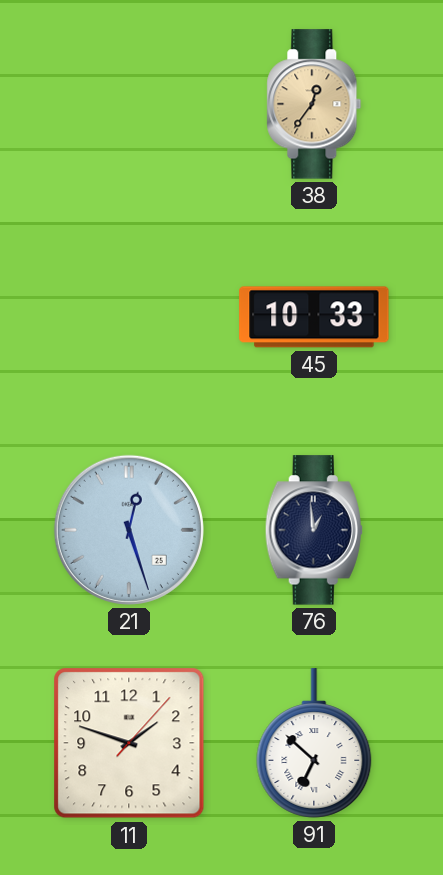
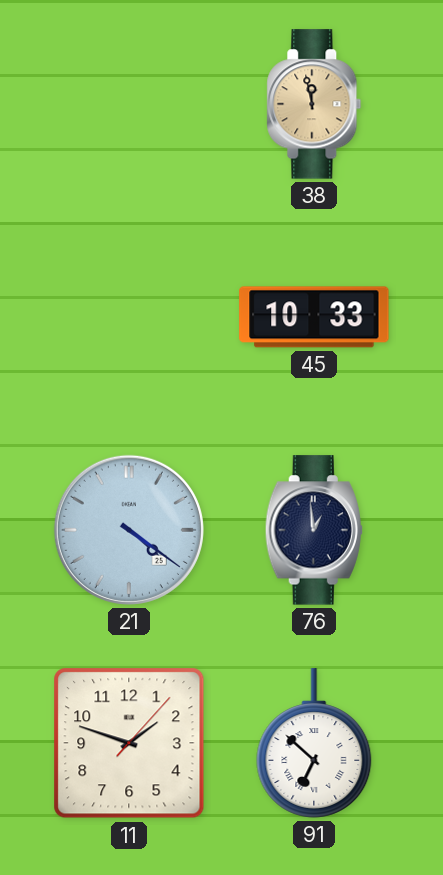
38: 12:36 -> 11:58 (314, 104)
21: 12:27 -> 4:21 (129, 530)
